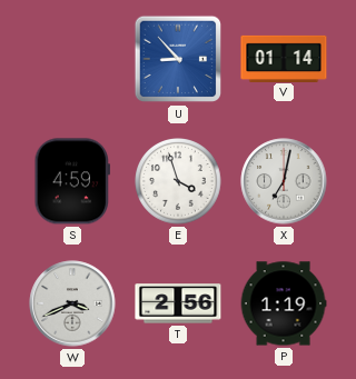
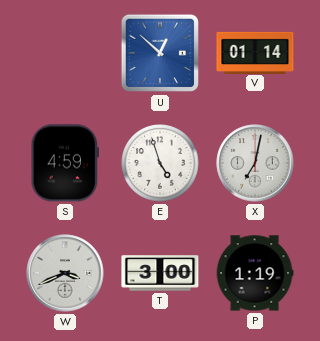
U: 8:53 -> 12:52 (160, 53)
E: 3:57 -> 4:57 (160, 163)
T: 2:56 -> 3:00 (160, 273)
